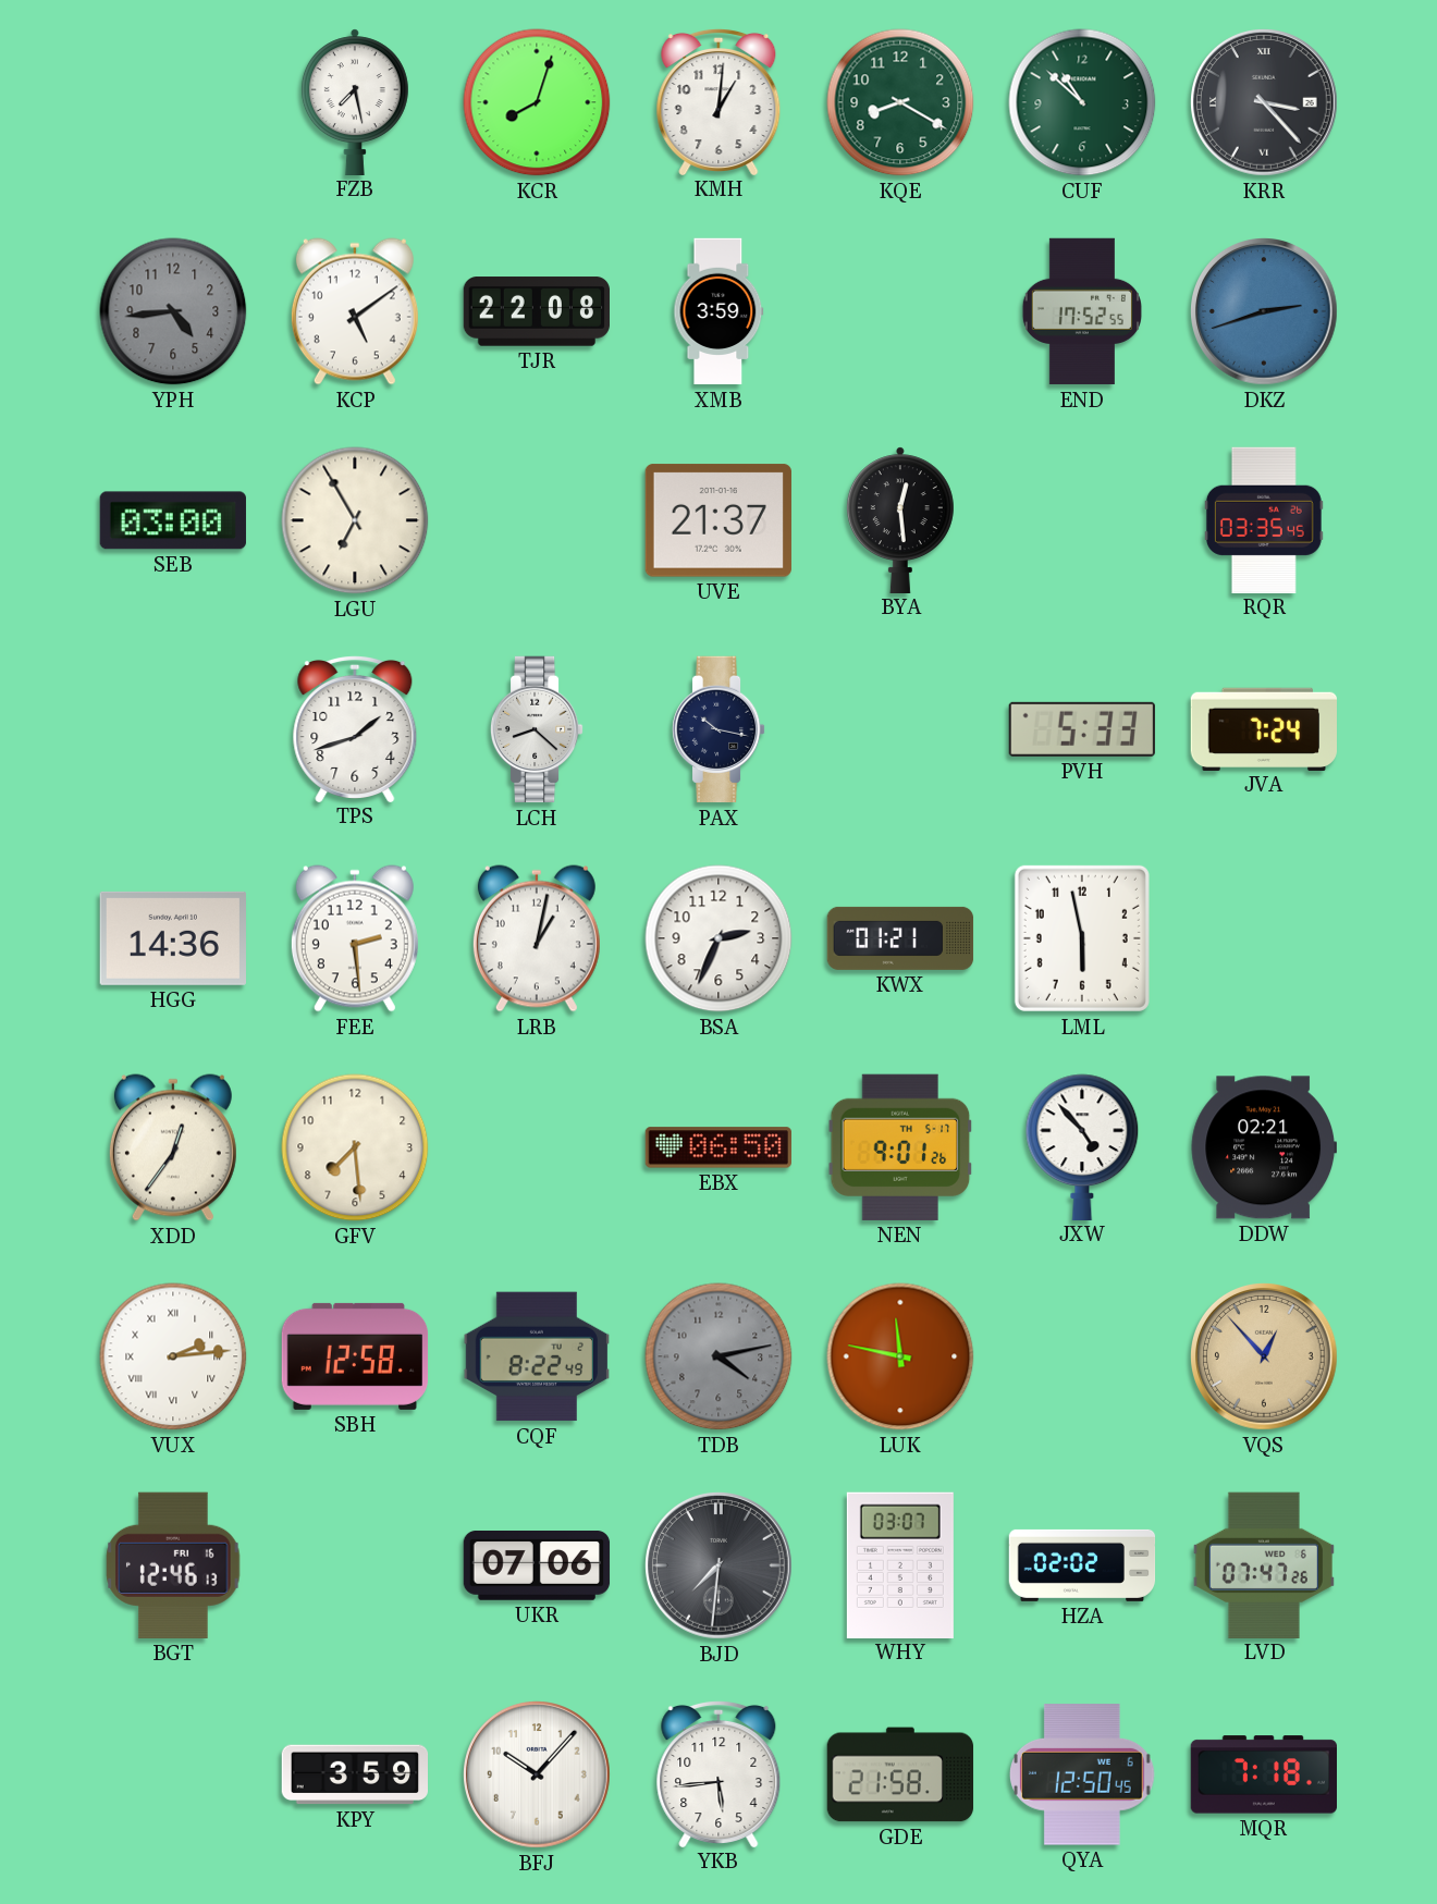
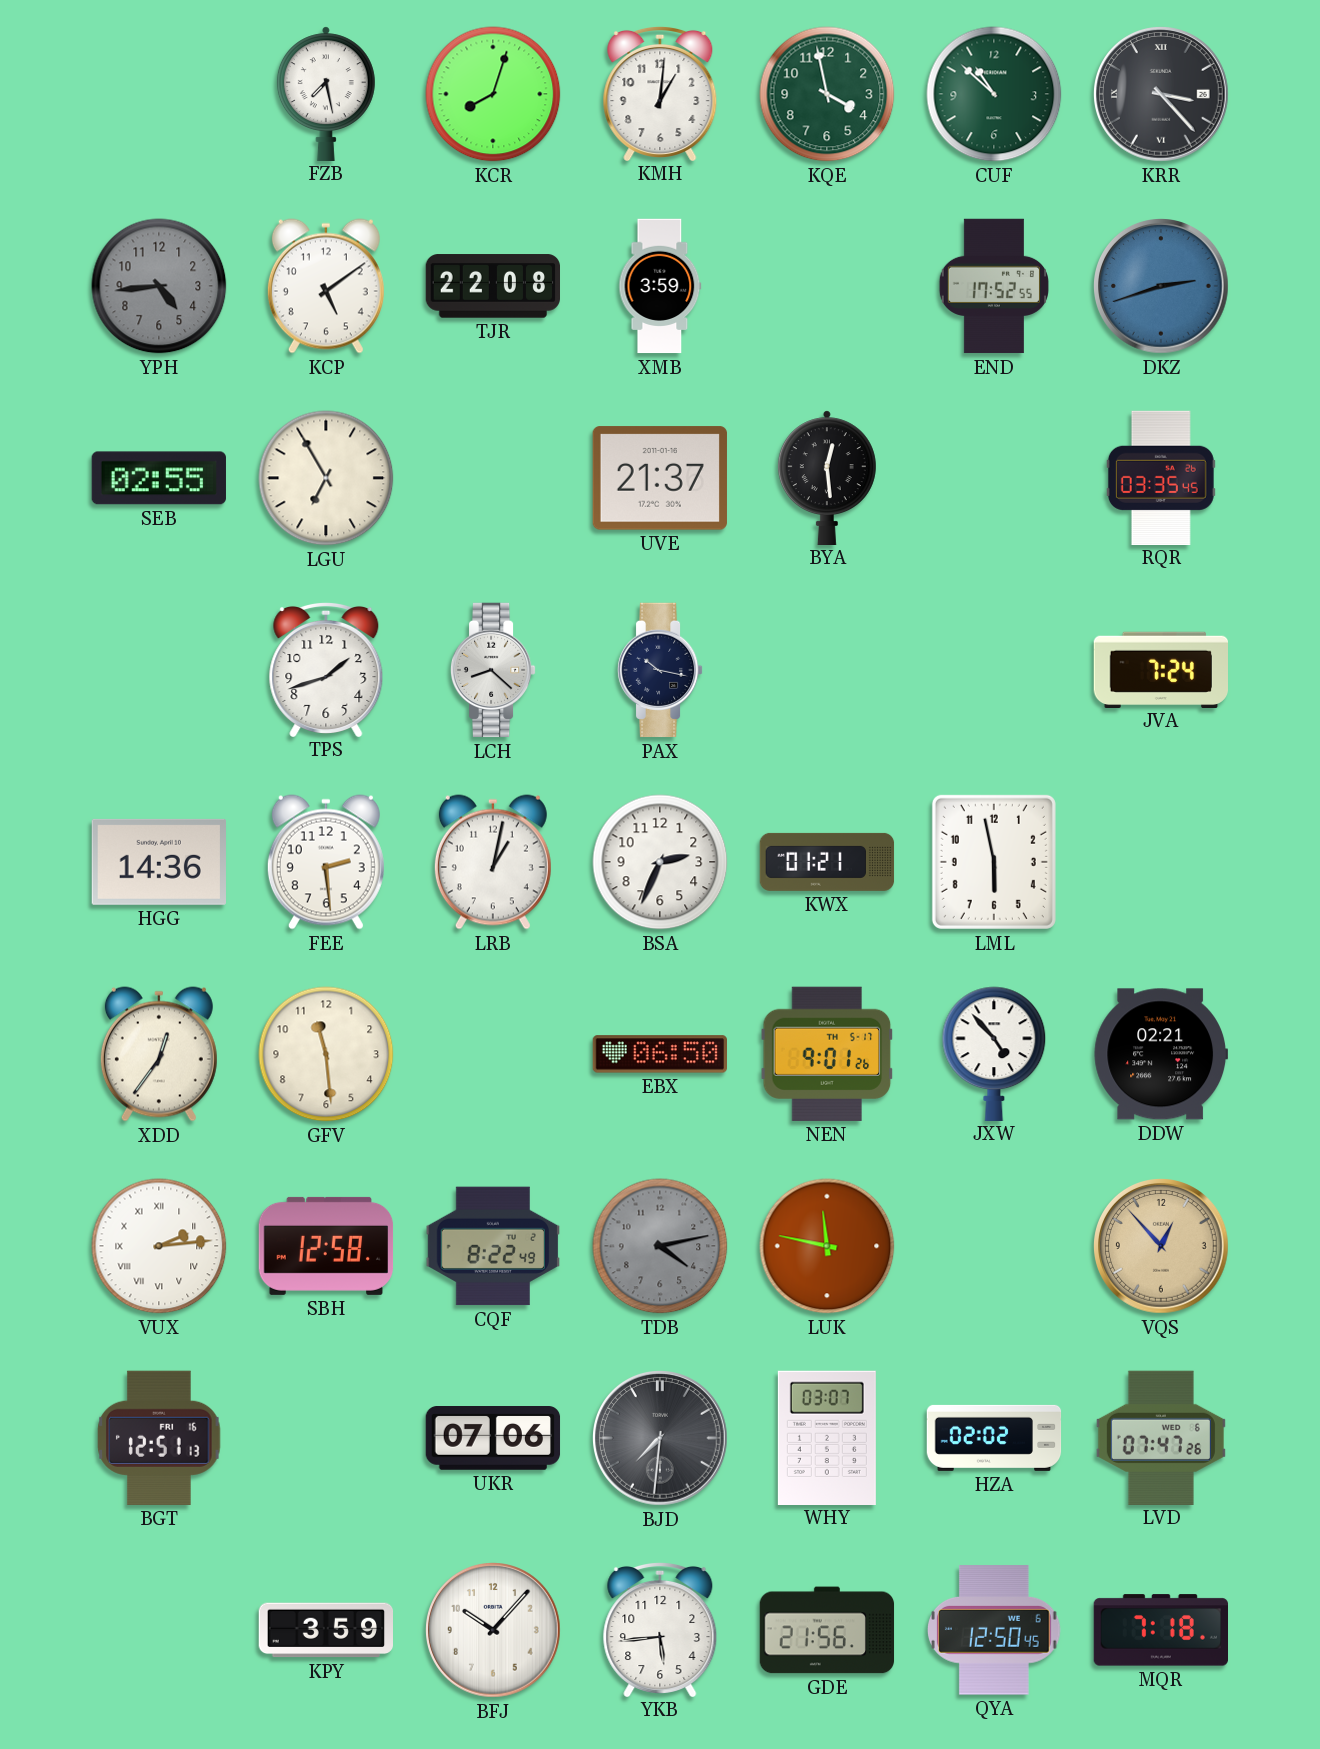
KQE: 8:20 -> 3:58 (827, 94)
SEB: 03:00 -> 02:55 (159, 478)
PVH: 5:33 -> none (1082, 729)
GFV: 7:29 -> 11:29 (326, 1054)
BGT: 12:46 -> 12:51 (159, 1438)
GDE: 21:58 -> 21:56 (827, 1630)
